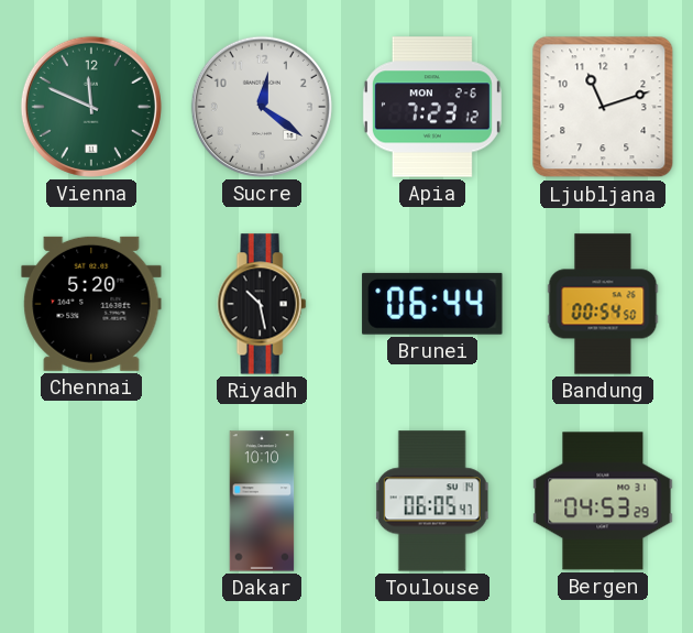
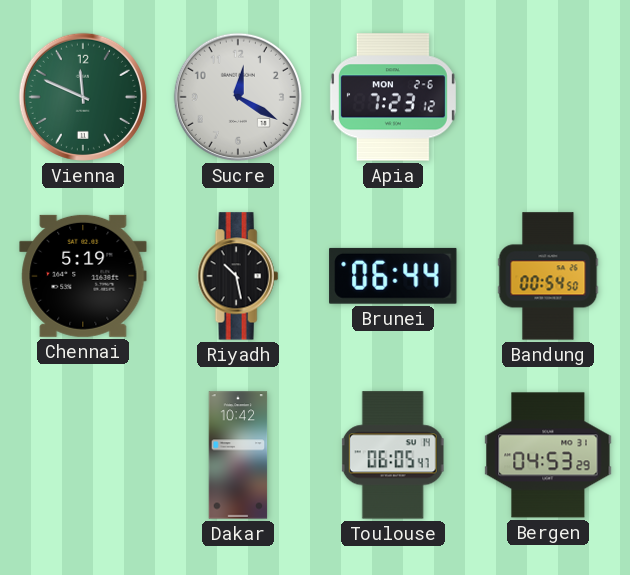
Sucre: 12:21 -> 12:20 (238, 97)
Ljubljana: 11:12 -> none (603, 107)
Chennai: 5:20 -> 5:19 (83, 276)
Dakar: 10:10 -> 10:42 (238, 455)
